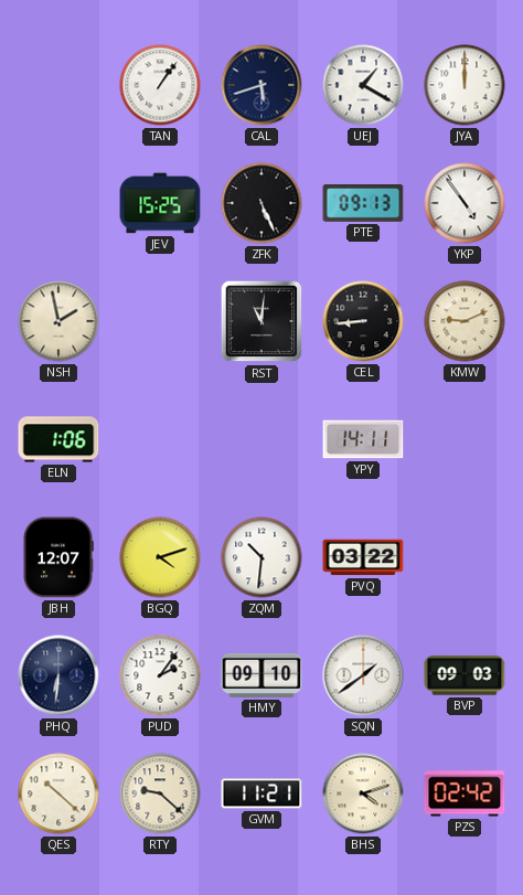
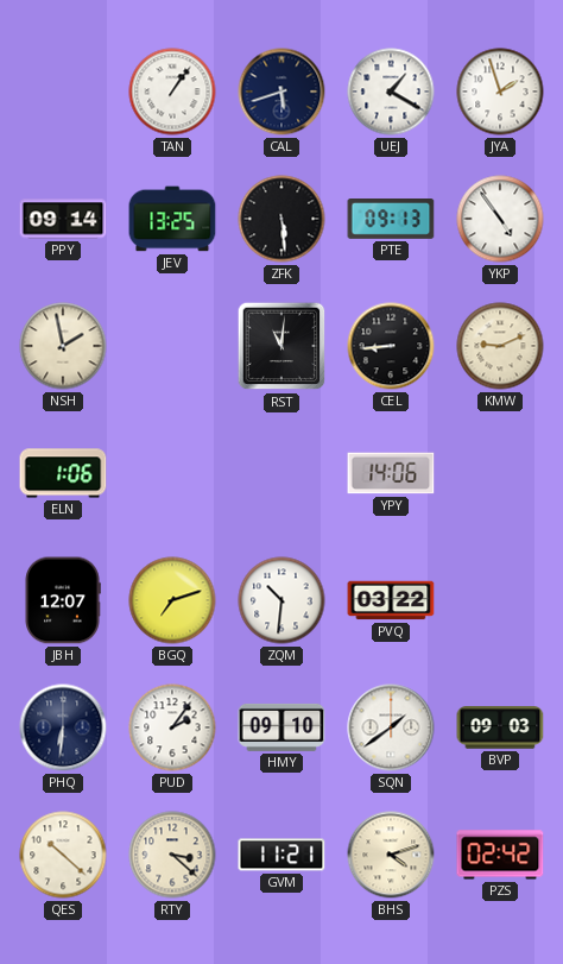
JYA: 12:00 -> 1:57 (500, 92)
PPY: none -> 09:14 (63, 219)
JEV: 15:25 -> 13:25 (172, 219)
ZFK: 5:26 -> 5:29 (281, 219)
YPY: 14:11 -> 14:06 (391, 473)
BGQ: 4:12 -> 7:12 (172, 600)
RTY: 9:22 -> 3:22 (172, 855)
